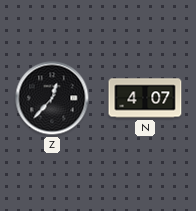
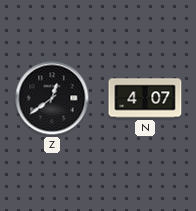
Z: 12:37 -> 12:39 (52, 98)
